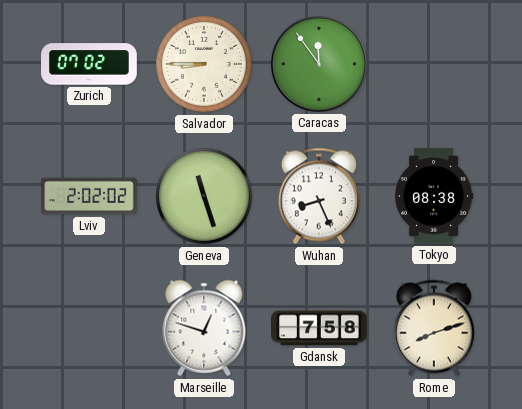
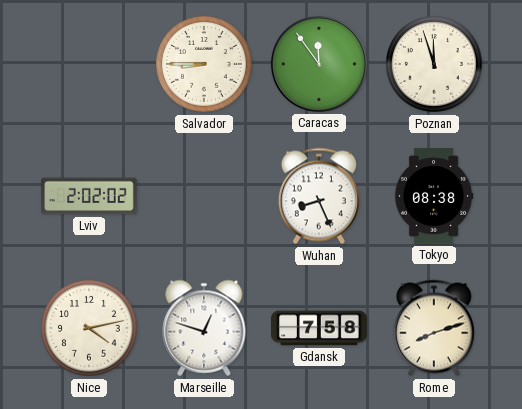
Zurich: 07:02 -> none (90, 64)
Poznan: none -> 11:57 (435, 65)
Geneva: 11:27 -> none (205, 197)
Nice: none -> 4:13 (90, 329)
